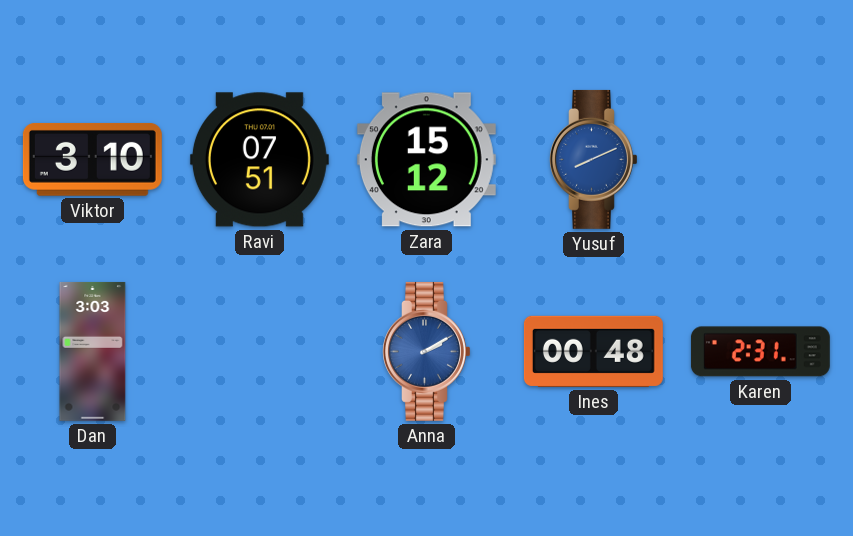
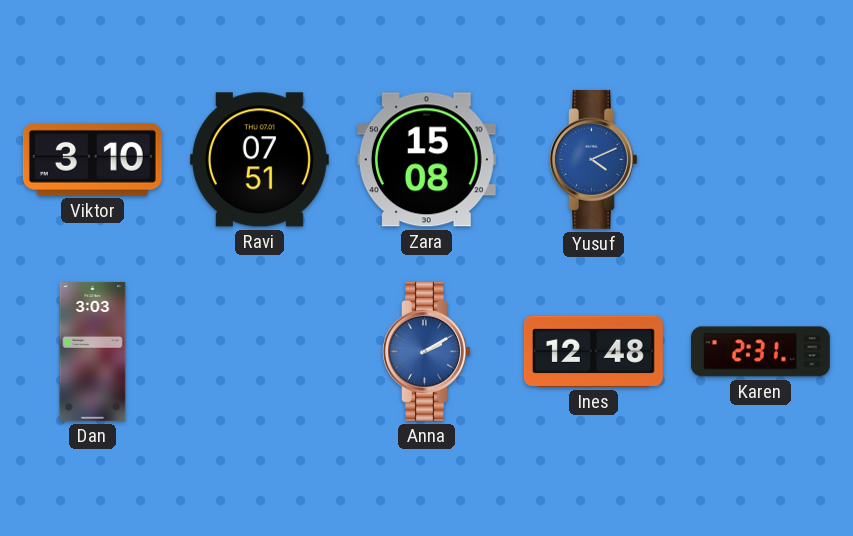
Zara: 15:12 -> 15:08 (426, 160)
Yusuf: 8:11 -> 4:11 (594, 159)
Ines: 00:48 -> 12:48 (593, 351)
